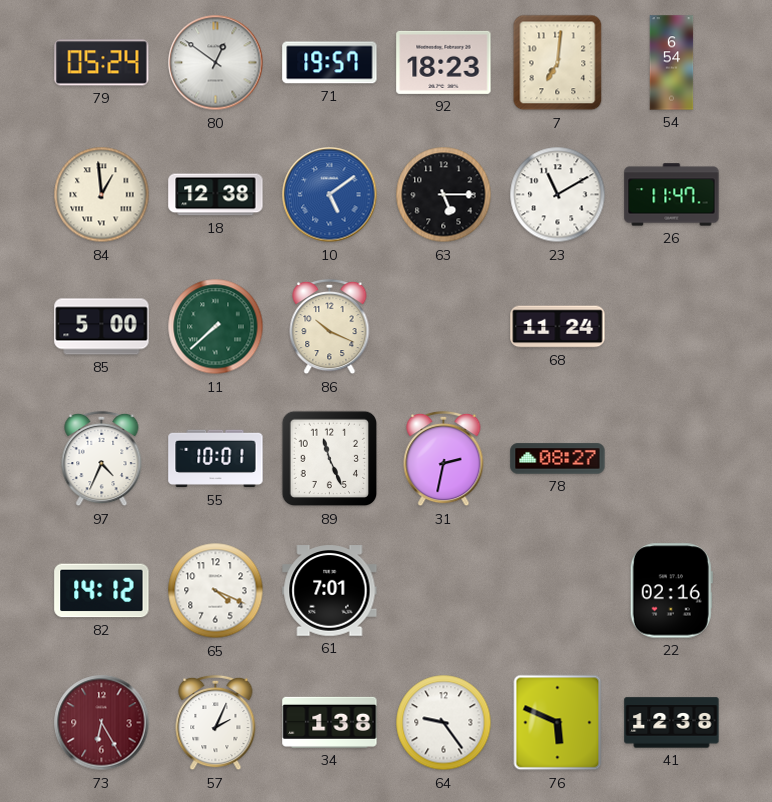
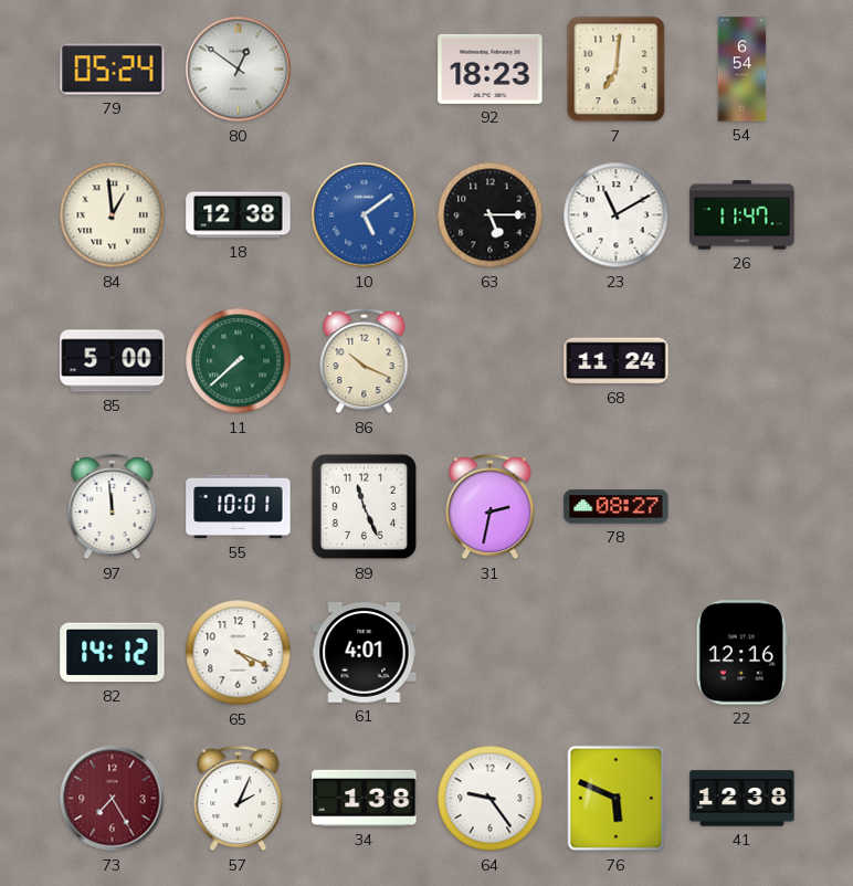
71: 19:57 -> none (330, 63)
97: 4:34 -> 11:59 (113, 507)
61: 7:01 -> 4:01 (365, 653)
22: 02:16 -> 12:16 (741, 653)
73: 6:25 -> 7:25 (113, 799)
